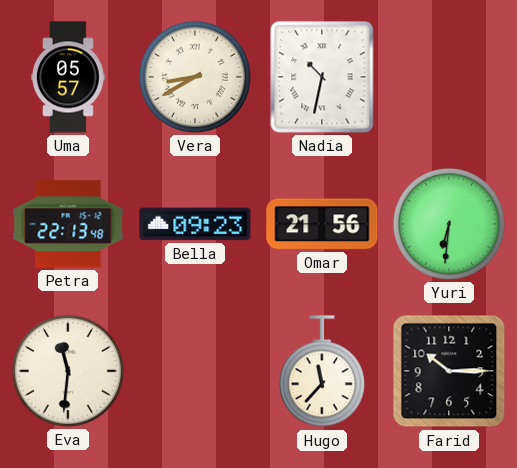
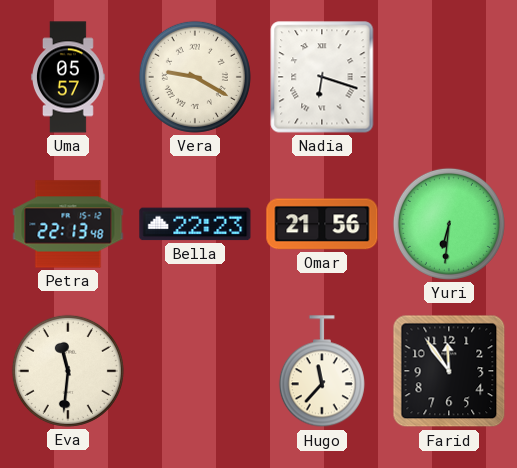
Vera: 8:40 -> 9:20 (195, 77)
Nadia: 10:32 -> 6:18 (322, 77)
Bella: 09:23 -> 22:23 (195, 224)
Farid: 10:15 -> 11:54 (449, 371)
